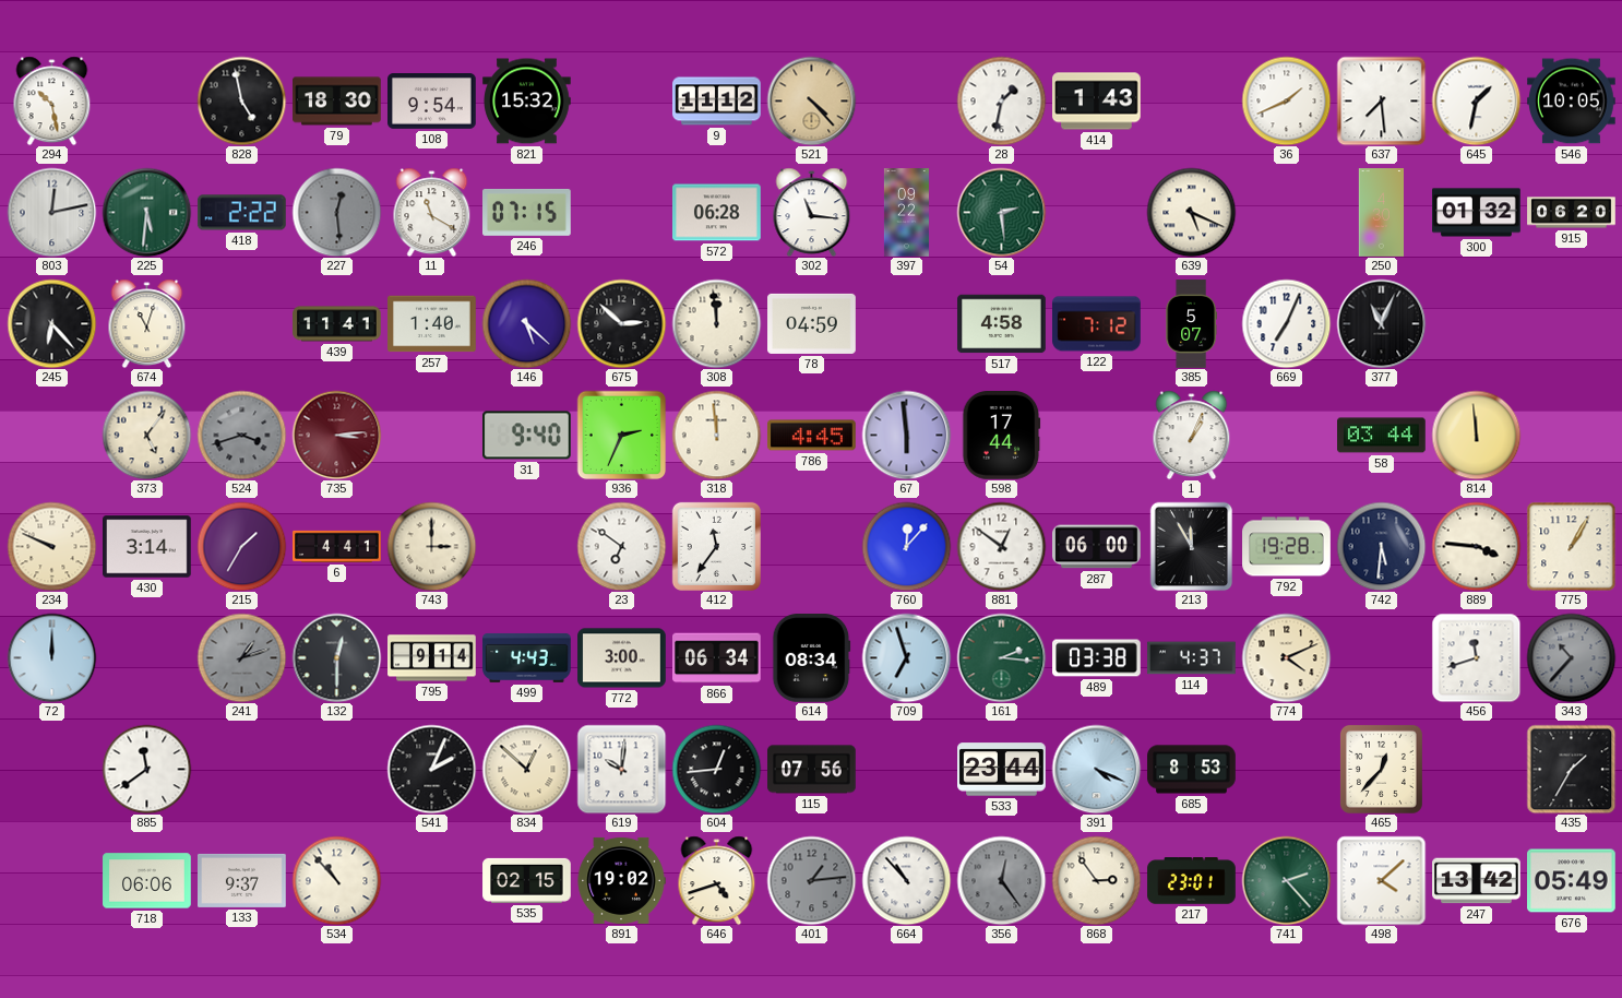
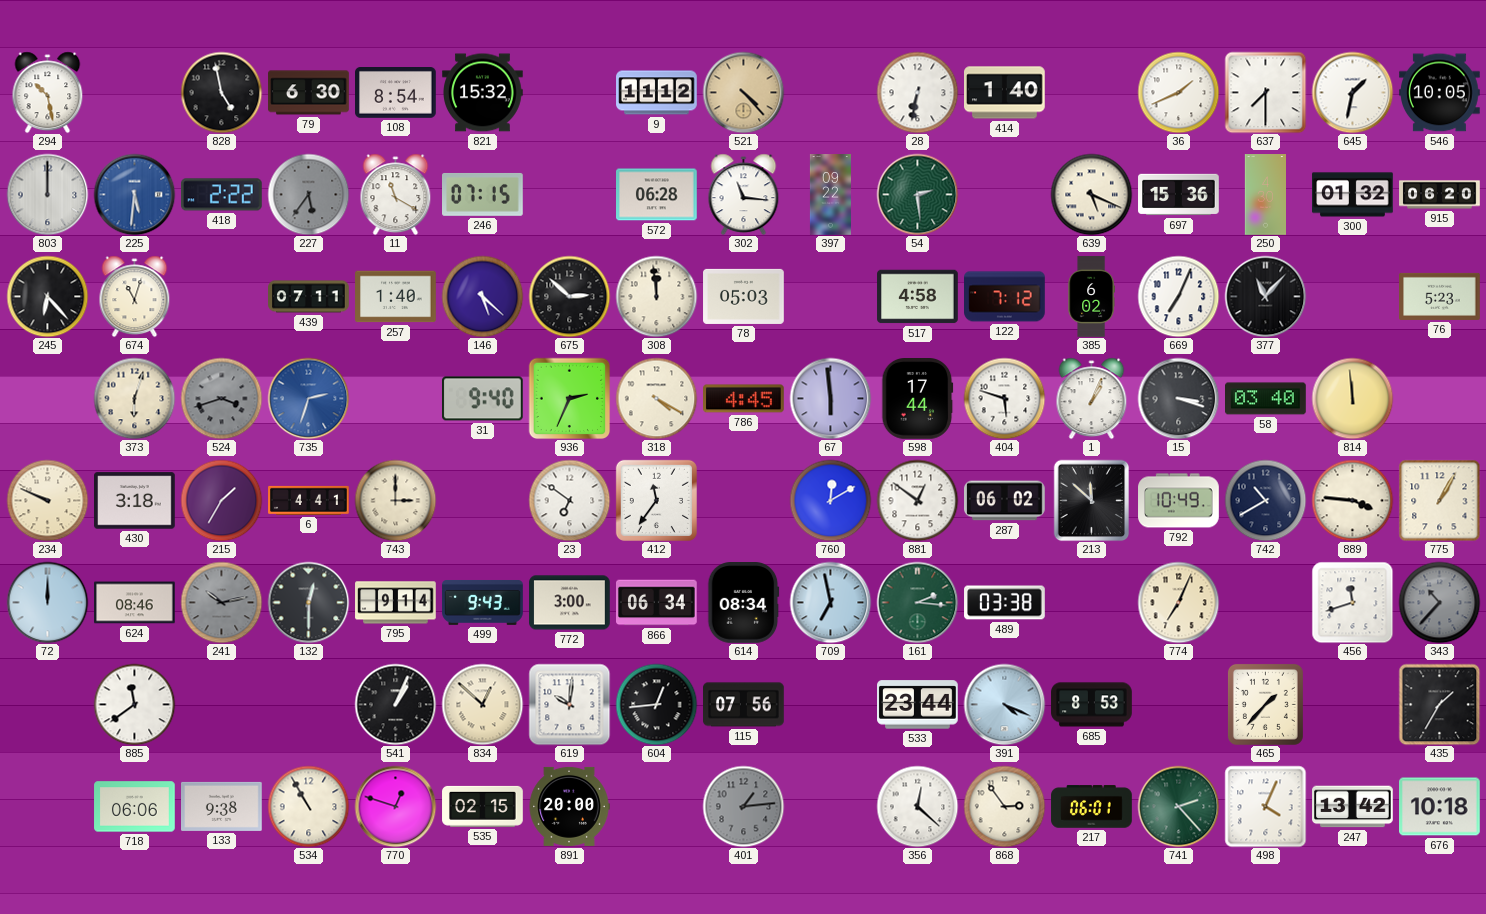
79: 18:30 -> 6:30 (309, 93)
108: 9:54 -> 8:54 (396, 93)
28: 1:32 -> 6:32 (917, 92)
414: 1:43 -> 1:40 (1005, 93)
637: 7:29 -> 7:30 (1265, 92)
803: 12:13 -> 12:00 (47, 194)
225 dial: green -> blue (134, 194)
227: 12:29 -> 5:36 (308, 194)
697: none -> 15:36 (1179, 195)
439: 11:41 -> 07:11 (309, 297)
78: 04:59 -> 05:03 (744, 296)
385: 5:07 -> 6:02 (1091, 297)
377: 11:04 -> 11:07 (1265, 296)
76: none -> 5:23 (1440, 296)
373: 5:06 -> 6:03 (134, 398)
735: 3:14 -> 2:33 (308, 398)
735 dial: burgundy -> blue (308, 398)
318: 11:59 -> 4:20 (656, 398)
404: none -> 5:48 (1004, 398)
15: none -> 3:18 (1178, 398)
58: 03:44 -> 03:40 (1266, 399)
430: 3:14 -> 3:18 (135, 501)
760: 12:07 -> 12:10 (830, 500)
287: 06:00 -> 06:02 (1005, 501)
213: 11:55 -> 11:52 (1092, 500)
792: 19:28 -> 10:49 (1179, 501)
742: 5:31 -> 10:40 (1265, 500)
624: none -> 08:46 (135, 603)
241: 1:12 -> 10:13 (221, 602)
499: 4:43 -> 9:43 (483, 602)
709: 6:57 -> 6:58 (830, 602)
114: 4:37 -> none (1192, 658)
774: 4:11 -> 7:04 (1178, 602)
541: 2:04 -> 1:04 (395, 704)
465: 12:37 -> 1:37 (1265, 704)
133: 9:37 -> 9:38 (222, 806)
534: 10:53 -> 10:55 (308, 806)
770: none -> 12:48 (395, 806)
891: 19:02 -> 20:00 (569, 806)
646: 4:42 -> none (717, 880)
664: 10:53 -> none (906, 880)
356: 12:24 -> 12:22 (917, 806)
356 dial: grey -> white (917, 806)
217: 23:01 -> 06:01 (1092, 807)
498: 4:08 -> 4:04 (1265, 806)
676: 05:49 -> 10:18 (1440, 807)
